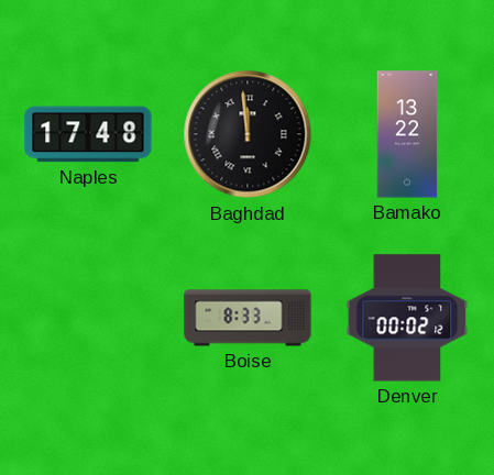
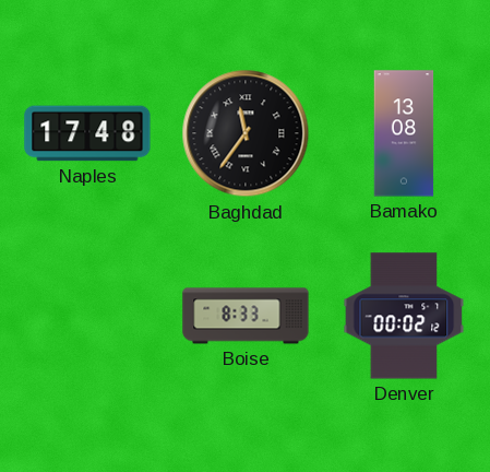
Baghdad: 11:59 -> 11:36 (246, 133)
Bamako: 13:22 -> 13:08 (404, 133)
